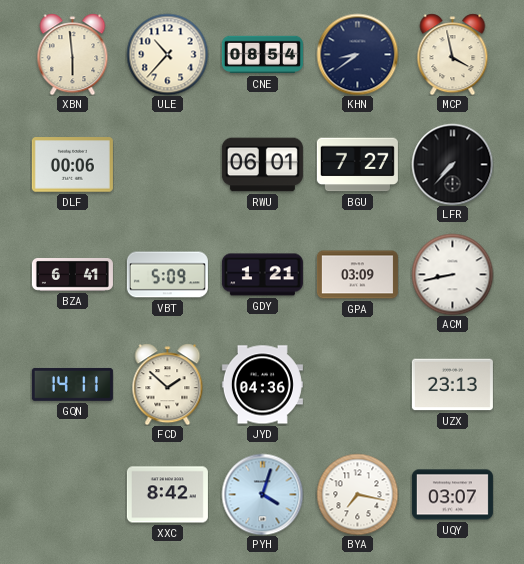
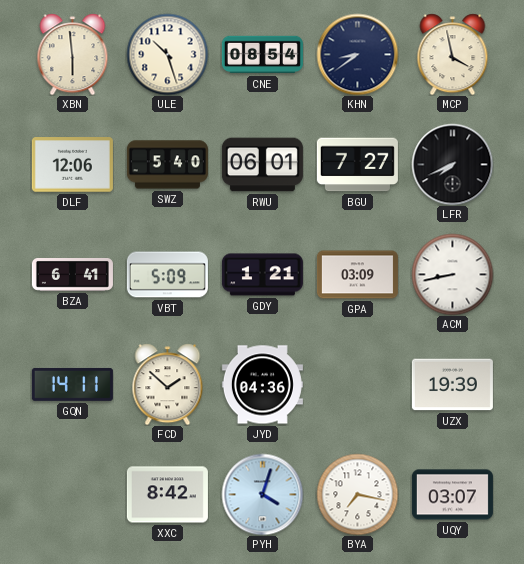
ULE: 10:37 -> 10:27 (167, 54)
DLF: 00:06 -> 12:06 (72, 165)
SWZ: none -> 5:40 (167, 165)
LFR: 7:37 -> 7:41 (452, 164)
UZX: 23:13 -> 19:39 (452, 385)
